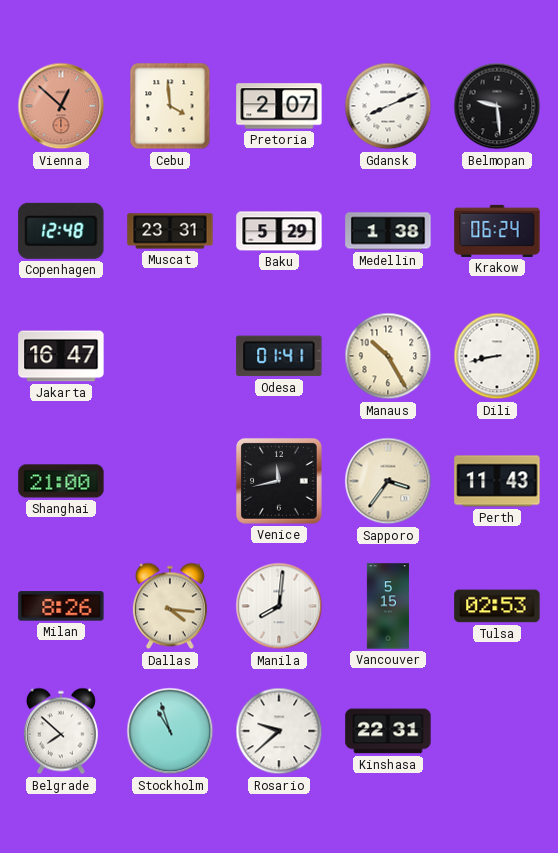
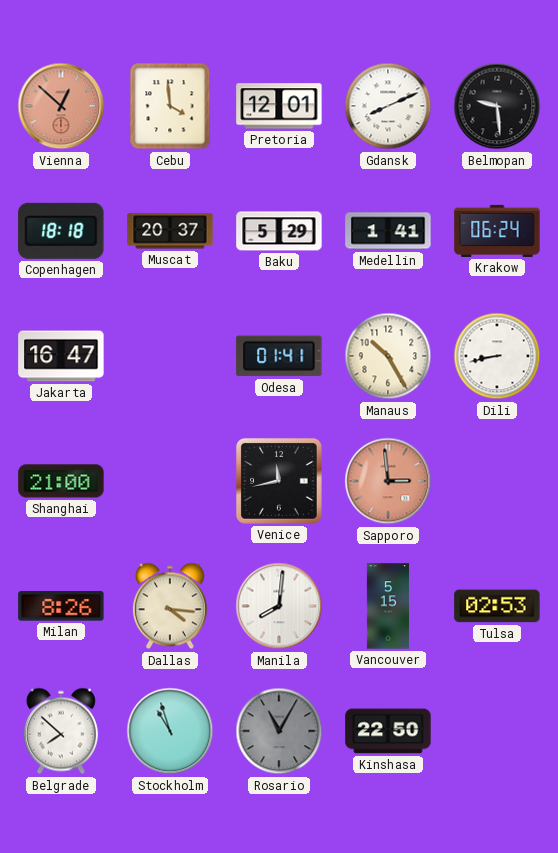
Pretoria: 2:07 -> 12:01 (279, 106)
Copenhagen: 12:48 -> 18:18 (61, 231)
Muscat: 23:31 -> 20:37 (170, 231)
Medellin: 1:38 -> 1:41 (388, 231)
Sapporo: 3:36 -> 2:59 (388, 481)
Sapporo dial: cream -> salmon (388, 481)
Perth: 11:43 -> none (497, 481)
Rosario: 9:38 -> 11:05 (279, 731)
Rosario dial: white -> grey (279, 731)
Kinshasa: 22:31 -> 22:50 (388, 731)
